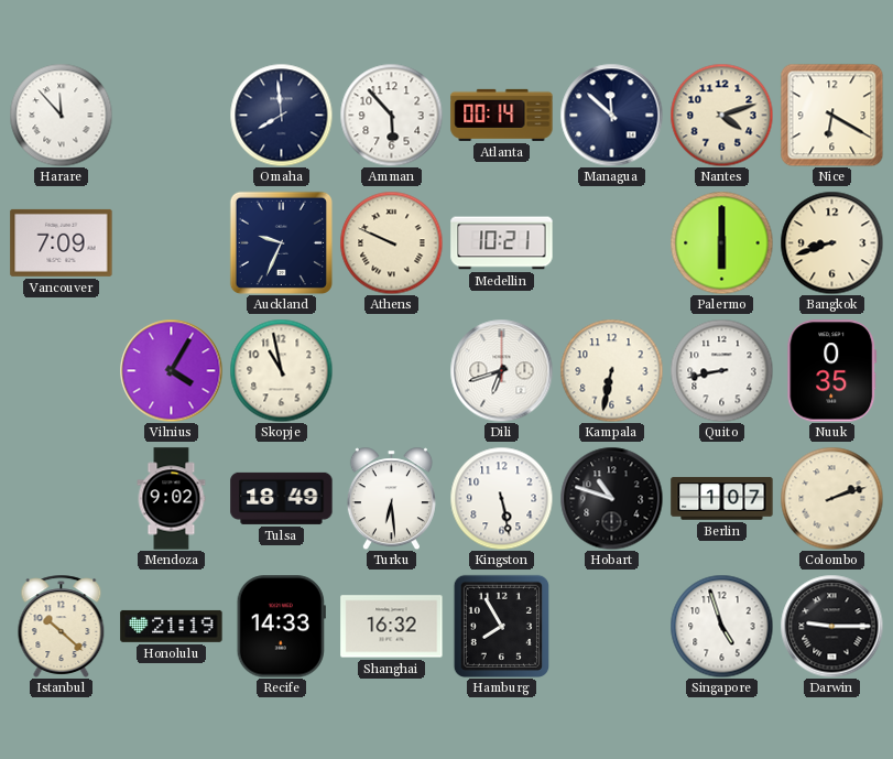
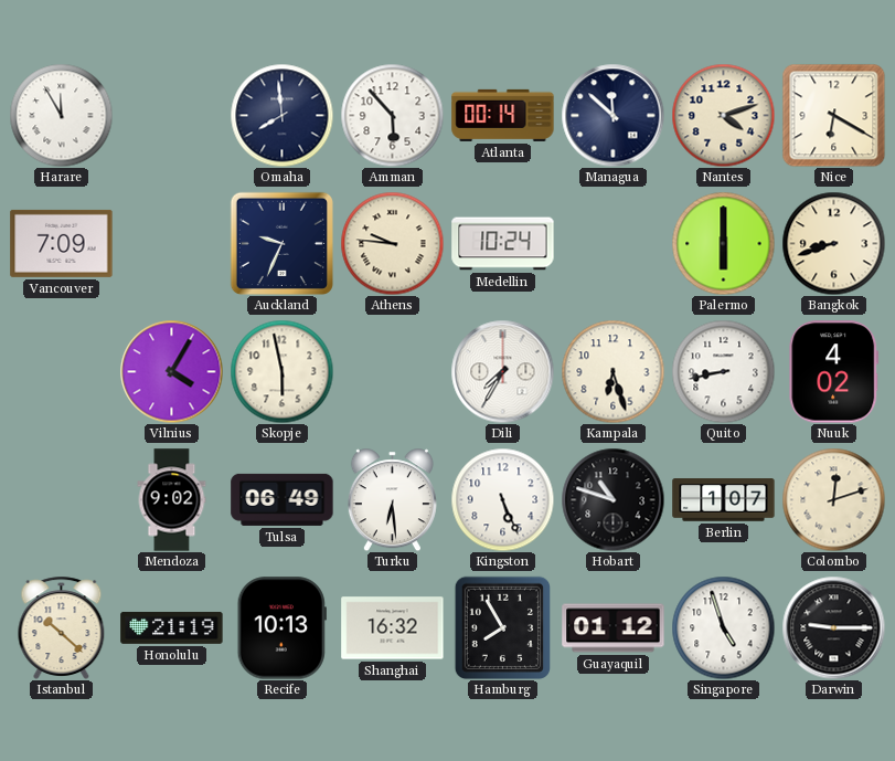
Harare: 11:53 -> 11:55 (61, 115)
Athens: 9:49 -> 9:46 (392, 243)
Medellin: 10:21 -> 10:24 (503, 244)
Skopje: 10:58 -> 5:58 (281, 371)
Dili: 6:42 -> 7:35 (502, 371)
Kampala: 6:32 -> 6:27 (612, 371)
Nuuk: 0:35 -> 4:02 (834, 372)
Tulsa: 18:49 -> 06:49 (283, 499)
Kingston: 5:28 -> 5:26 (502, 499)
Colombo: 2:12 -> 12:12 (833, 499)
Recife: 14:33 -> 10:13 (281, 628)
Guayaquil: none -> 01:12 (614, 628)
